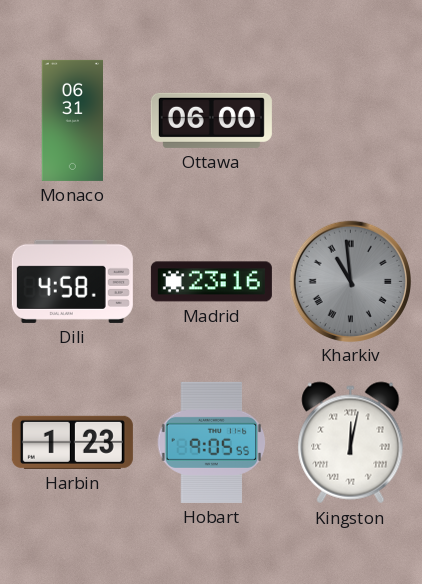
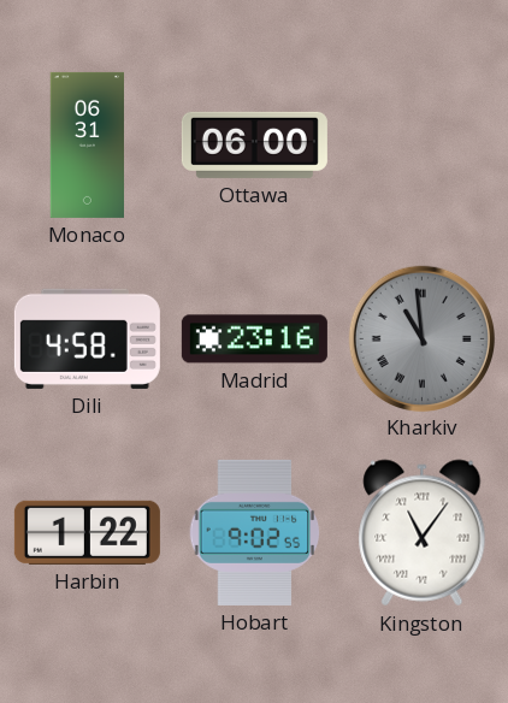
Harbin: 1:23 -> 1:22 (87, 532)
Hobart: 9:05 -> 9:02 (255, 532)
Kingston: 12:02 -> 11:06 (423, 533)
